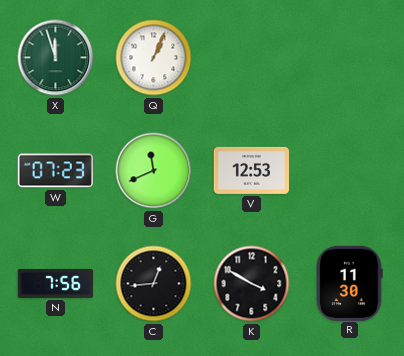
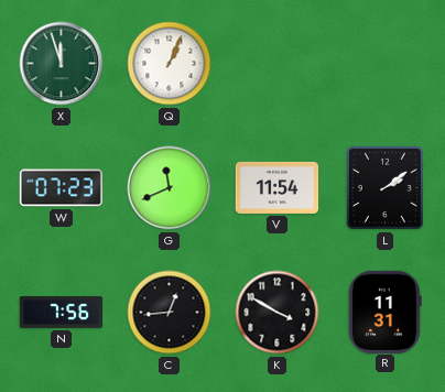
V: 12:53 -> 11:54 (278, 187)
L: none -> 2:09 (384, 187)
R: 11:30 -> 11:31 (386, 312)
